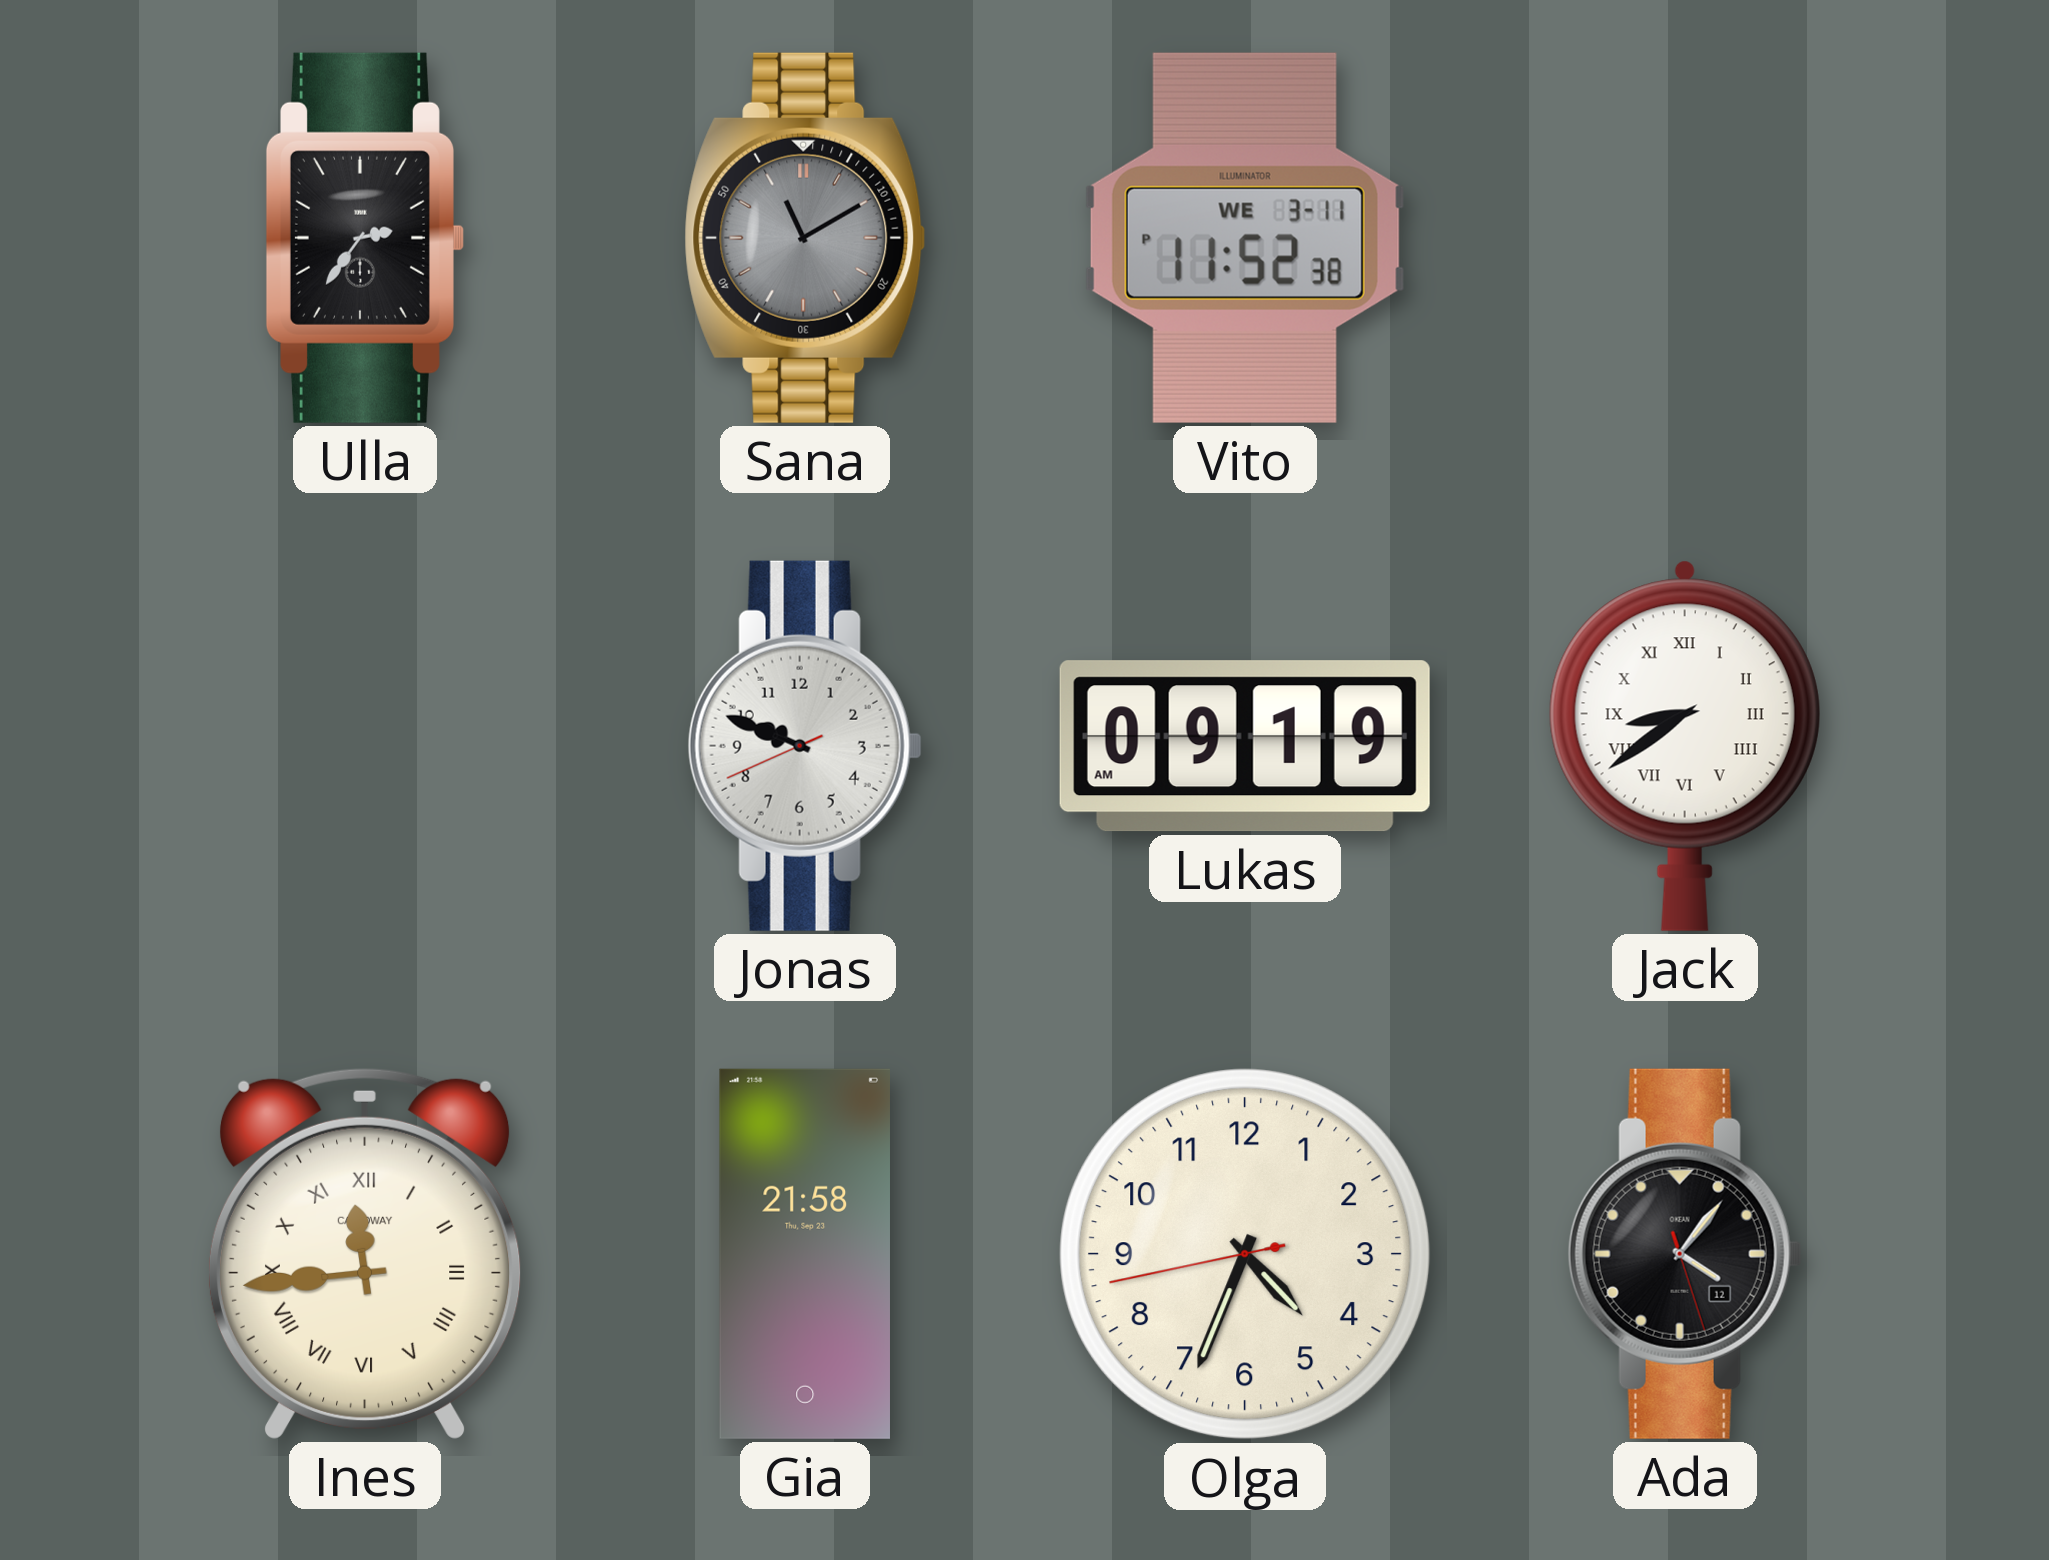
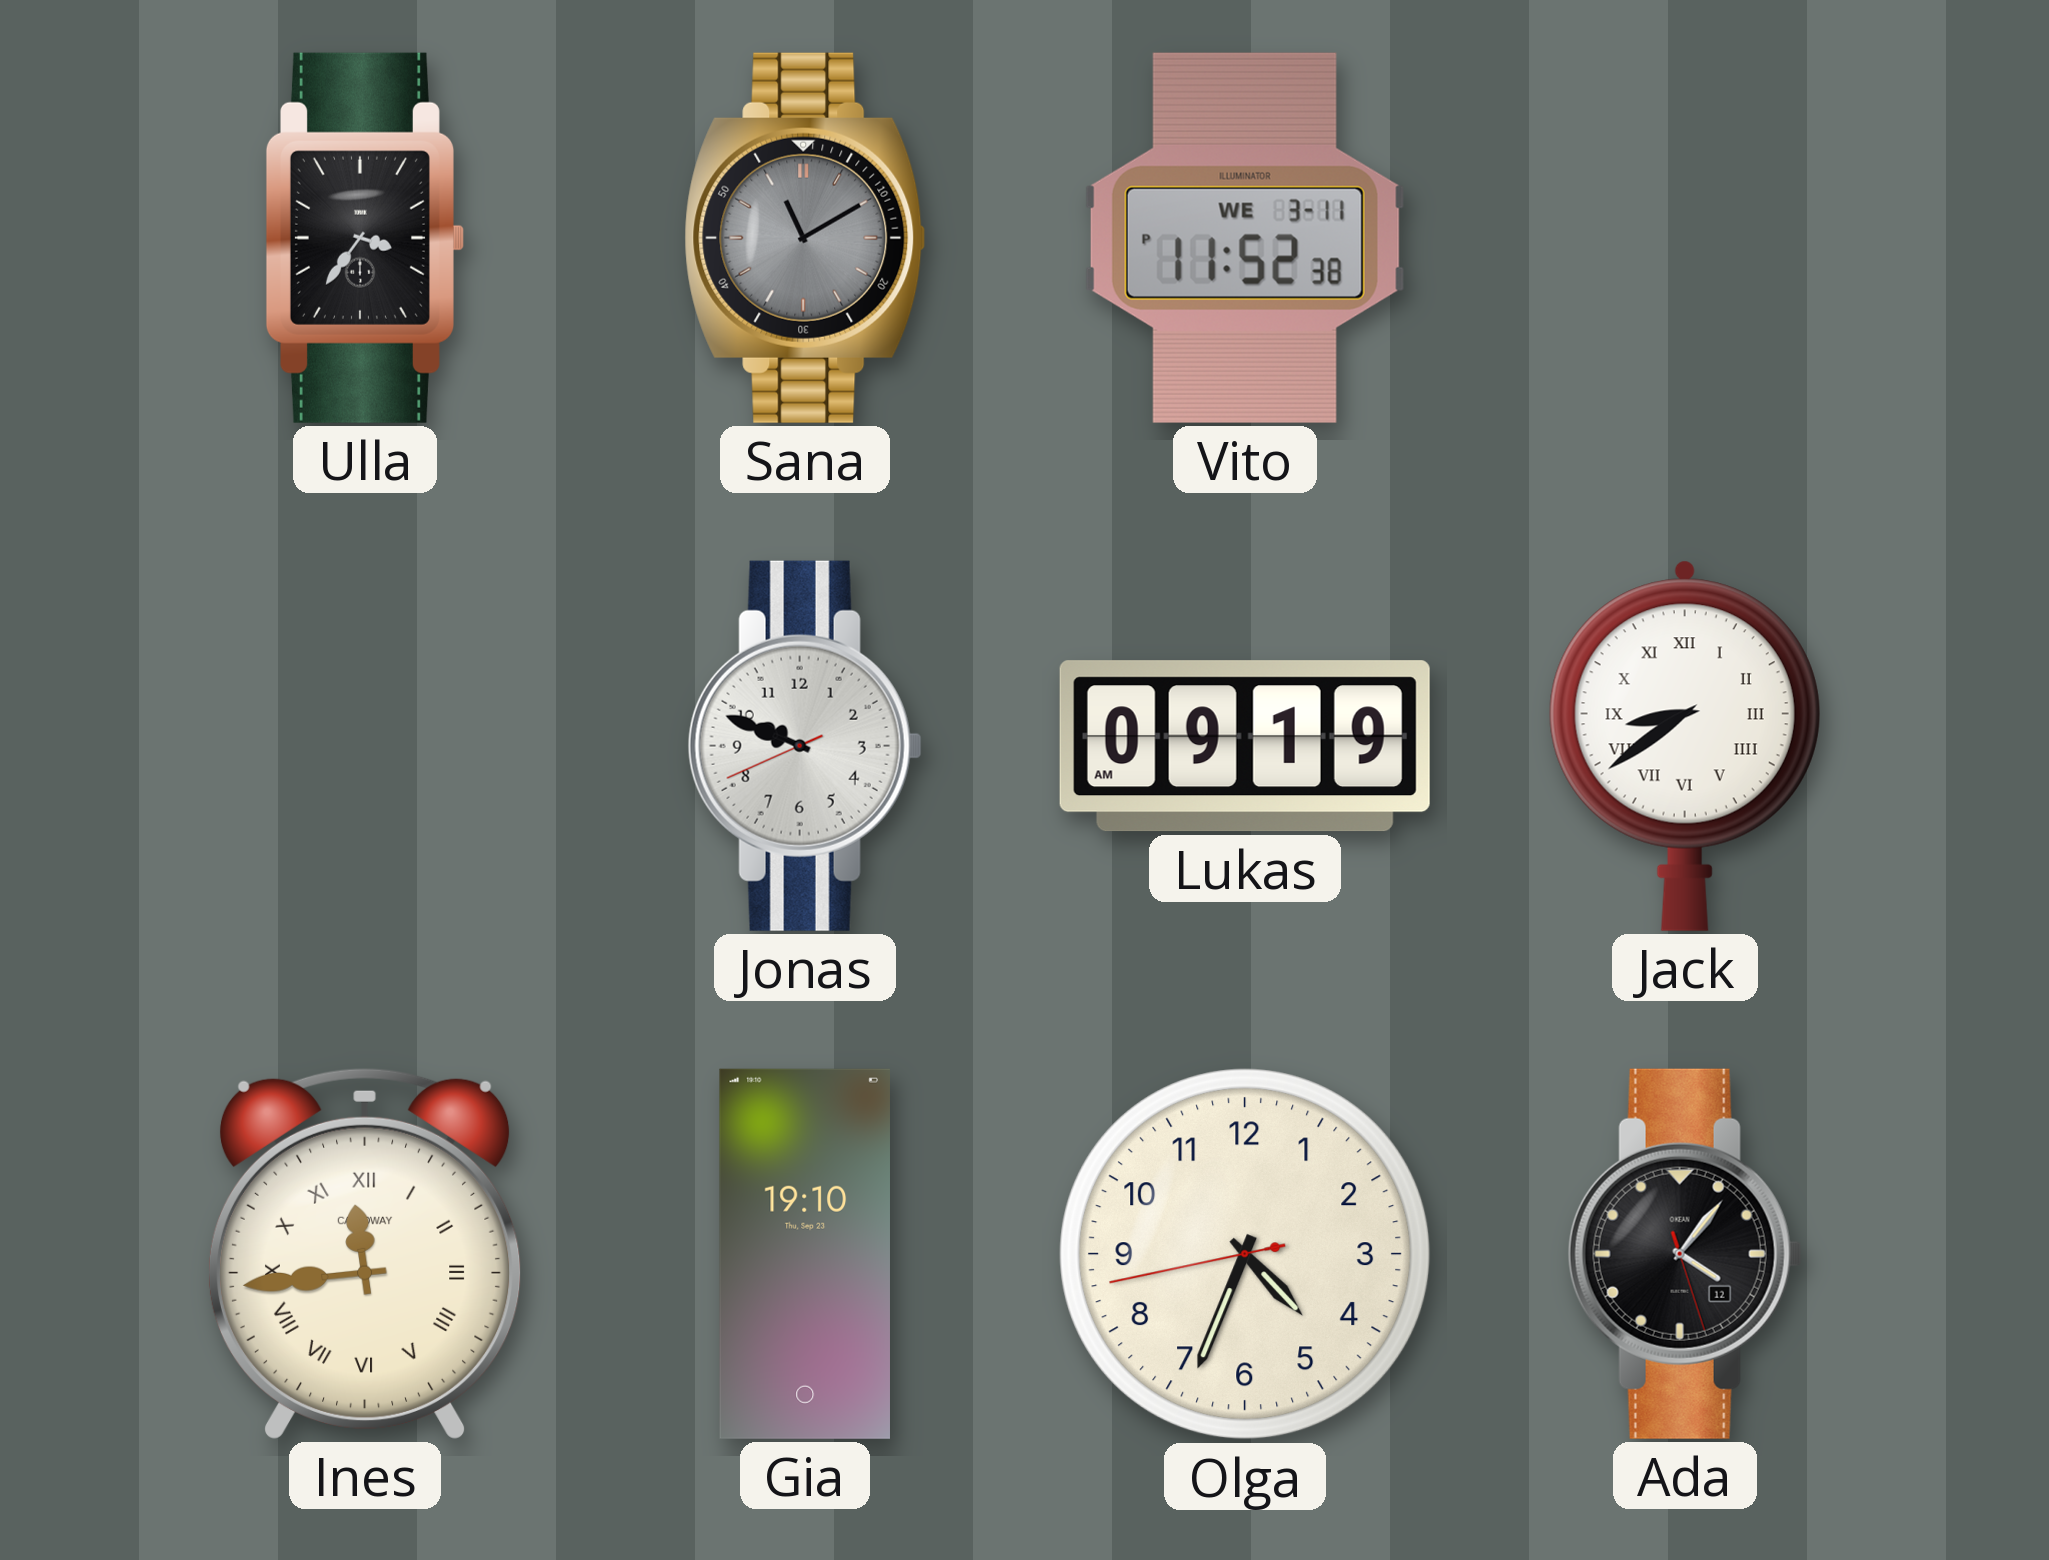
Ulla: 2:36 -> 3:36 (365, 238)
Gia: 21:58 -> 19:10 (805, 1254)
